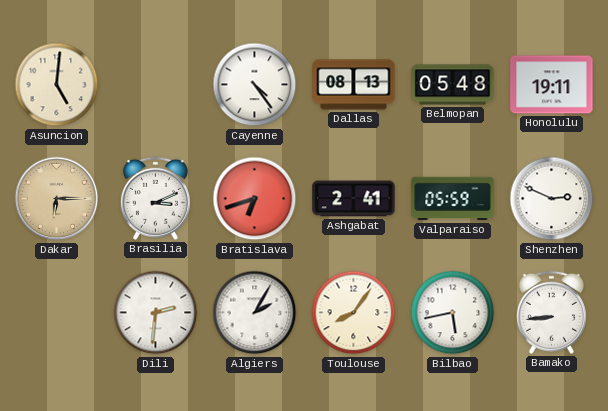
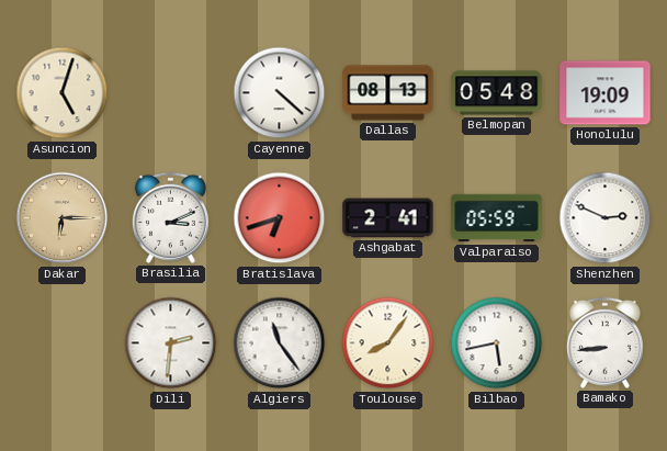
Asuncion: 5:01 -> 5:03 (63, 93)
Cayenne: 4:24 -> 4:22 (280, 93)
Honolulu: 19:11 -> 19:09 (606, 93)
Algiers: 2:05 -> 11:24 (280, 343)
